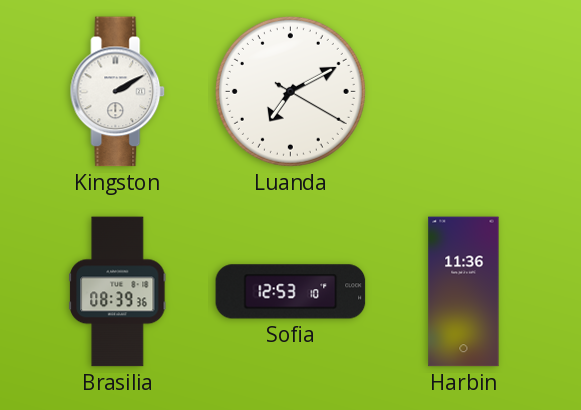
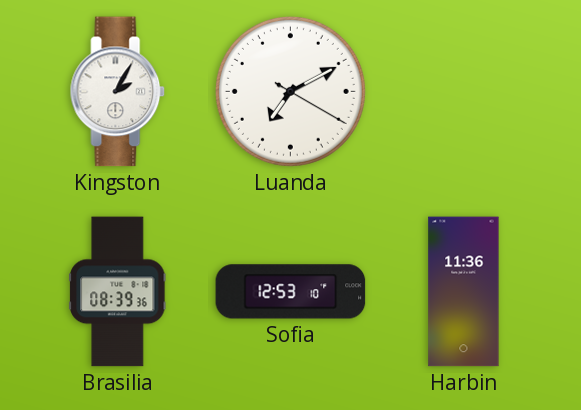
Kingston: 2:10 -> 2:05 (118, 92)
